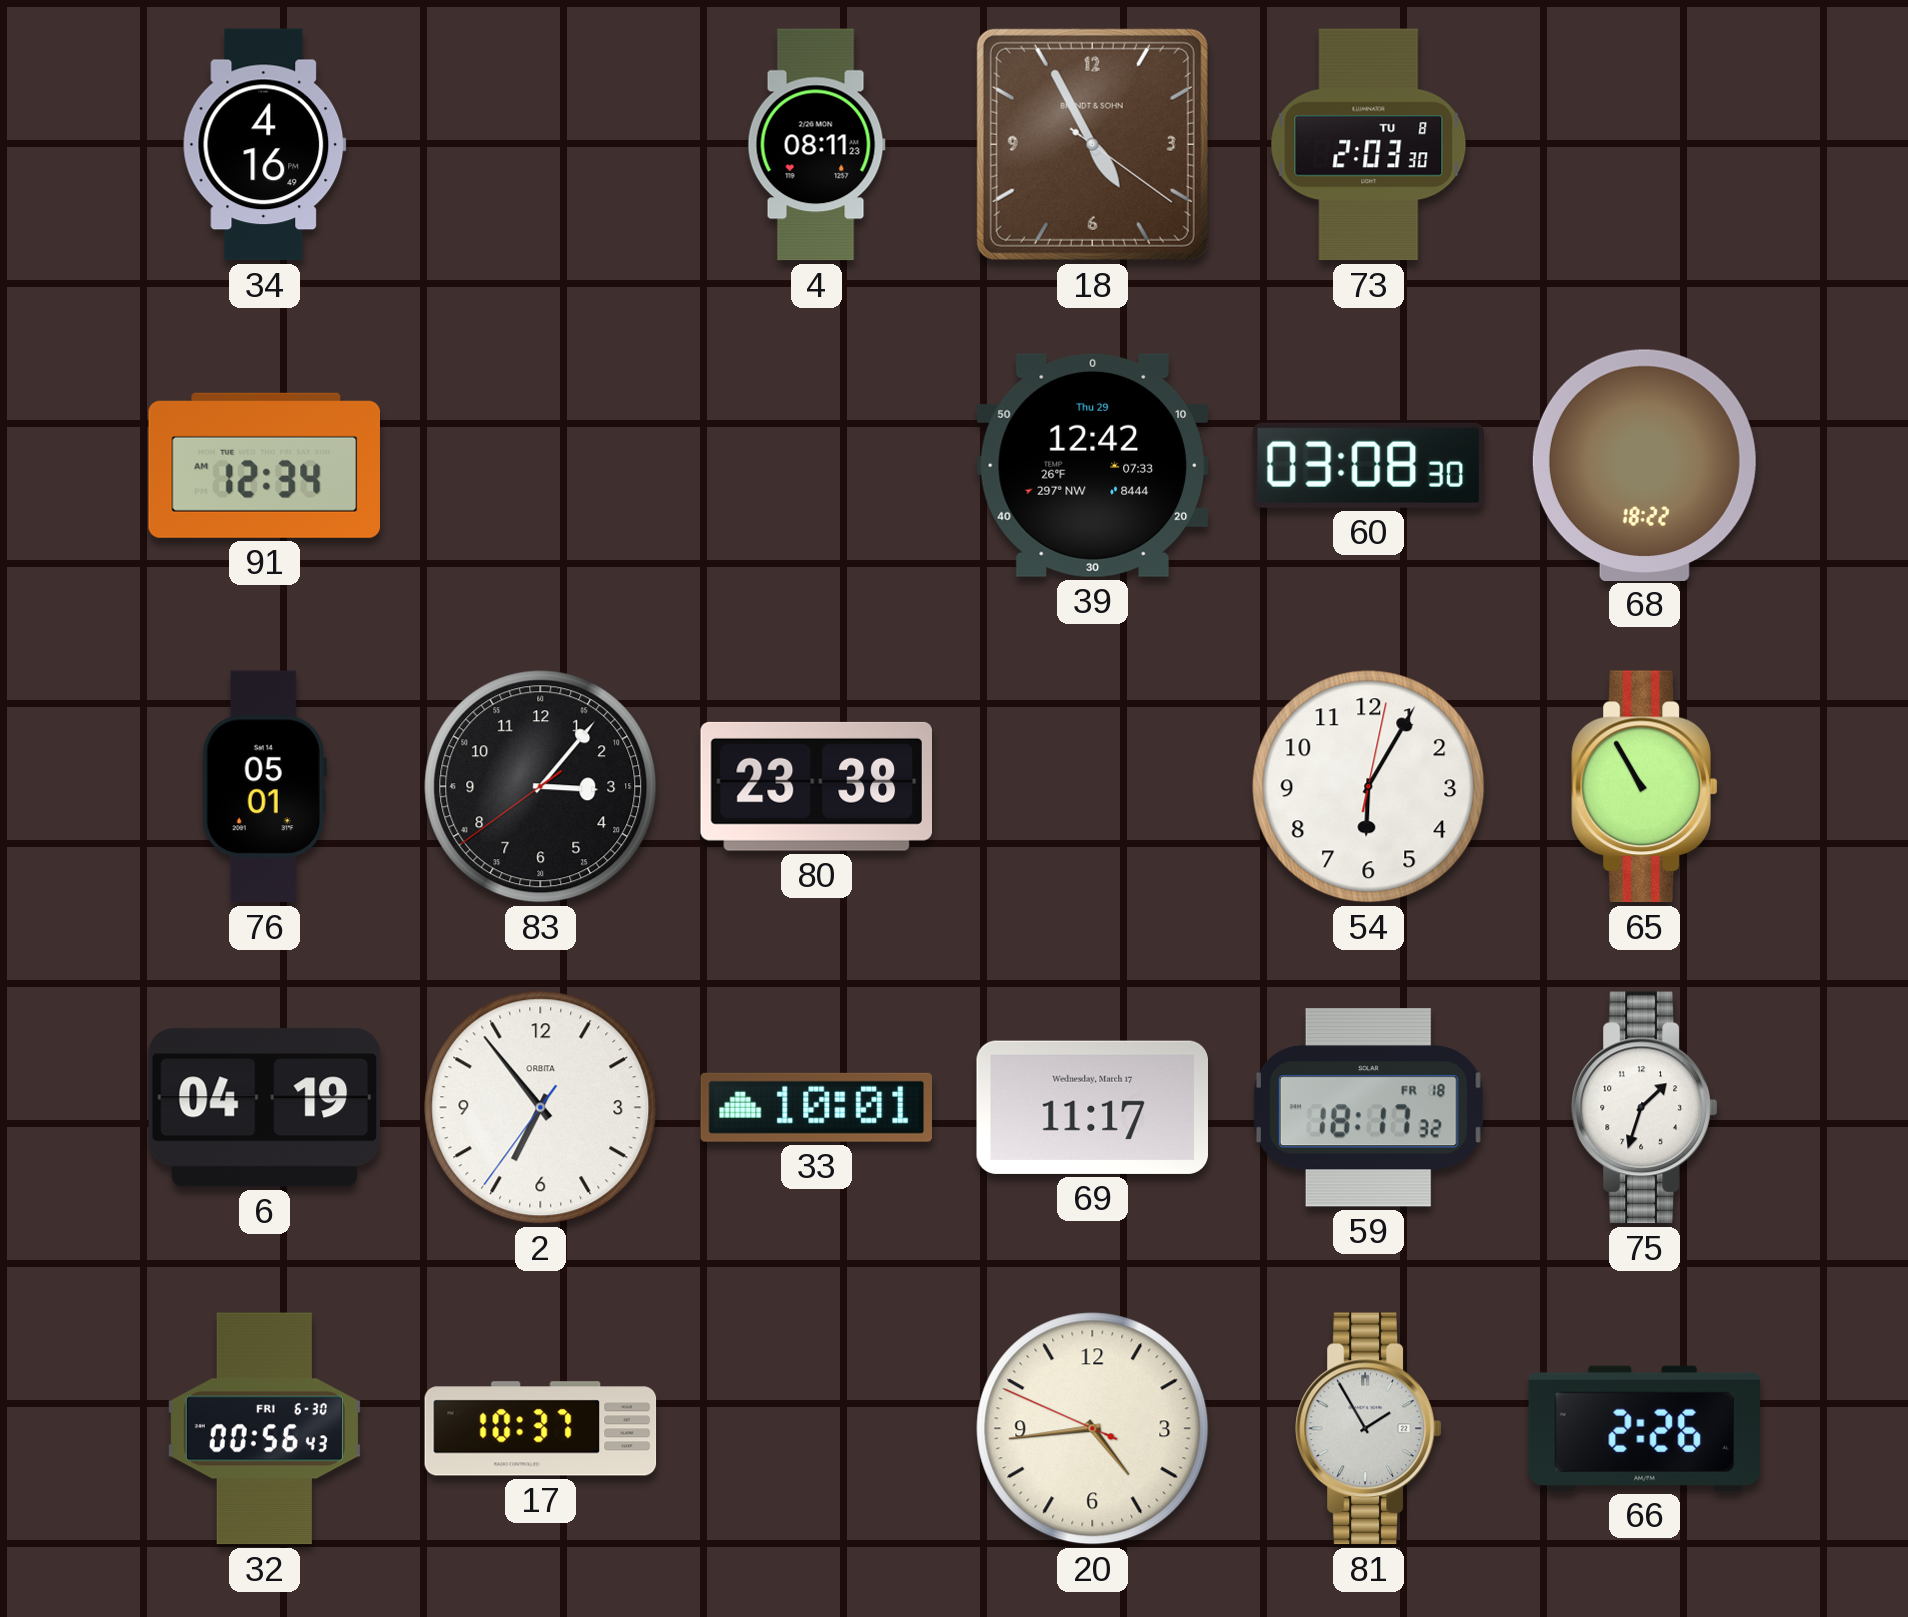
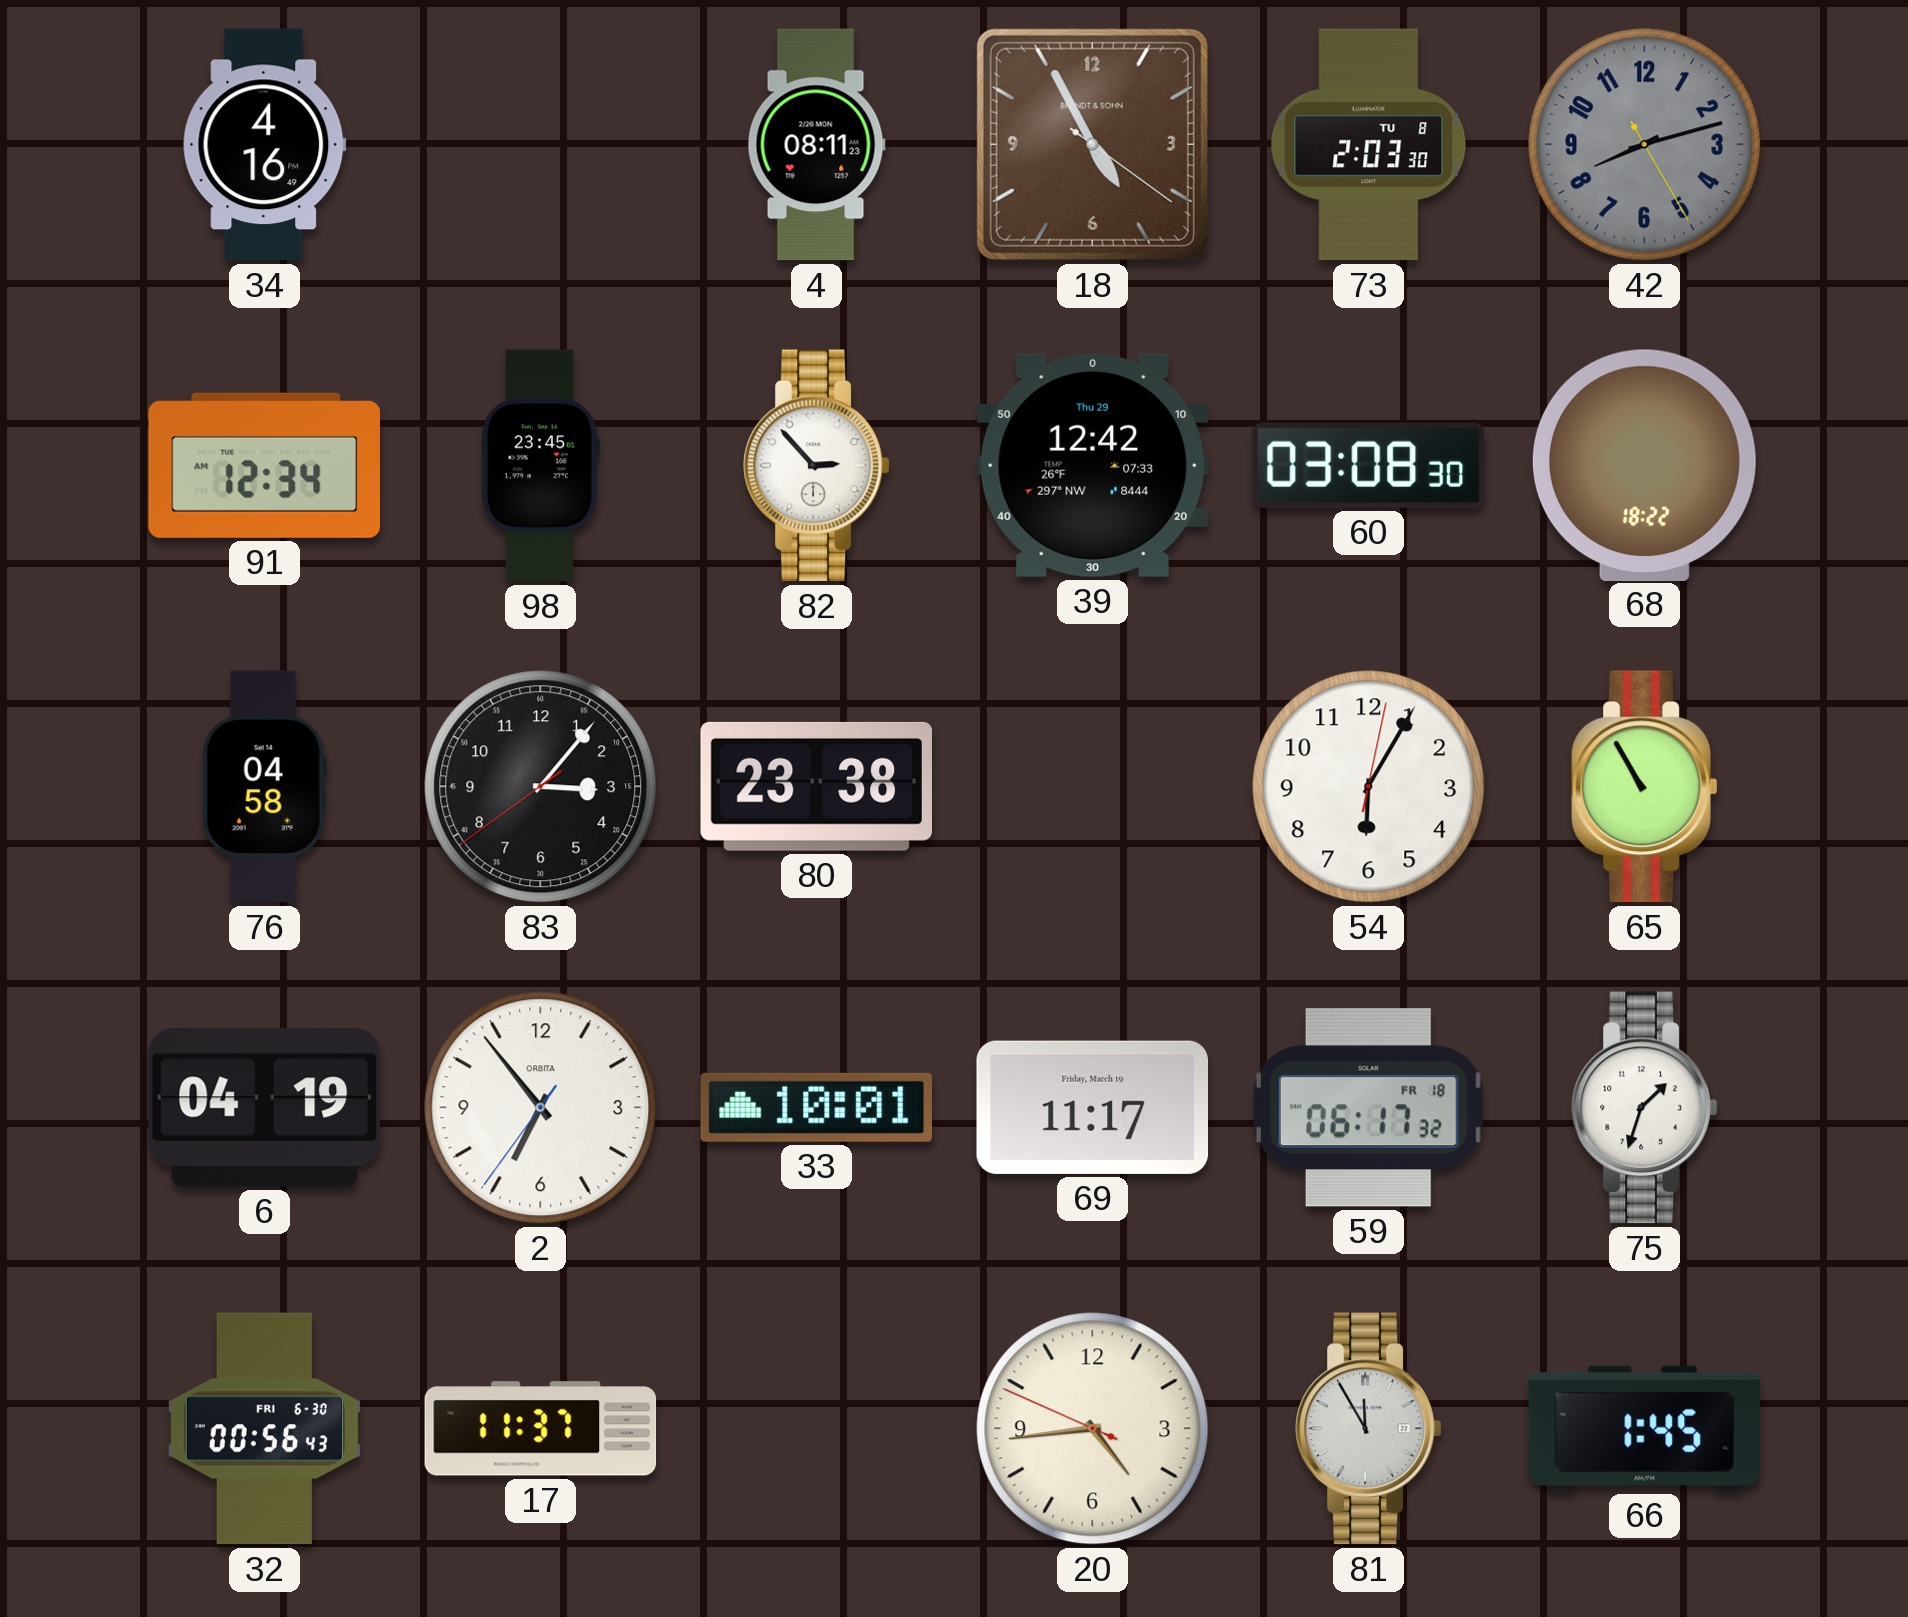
42: none -> 8:12 (1645, 145)
98: none -> 23:45 (540, 466)
82: none -> 2:53 (817, 466)
76: 05:01 -> 04:58 (264, 787)
69 date: Wednesday, March 17 -> Friday, March 19 (1092, 1107)
59: 18:17 -> 06:17 (1368, 1108)
17: 10:37 -> 11:37 (541, 1429)
81: 1:55 -> 11:55 (1369, 1429)
66: 2:26 -> 1:45 (1645, 1428)
